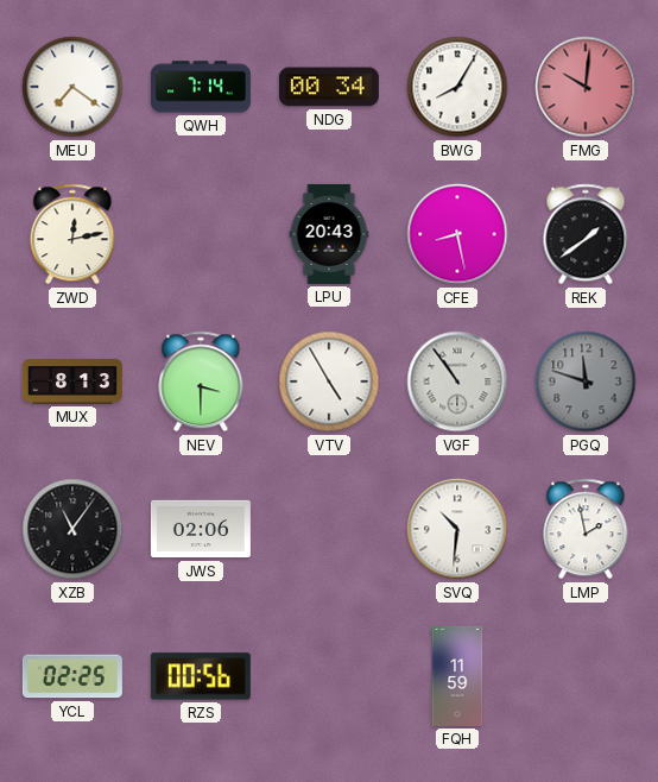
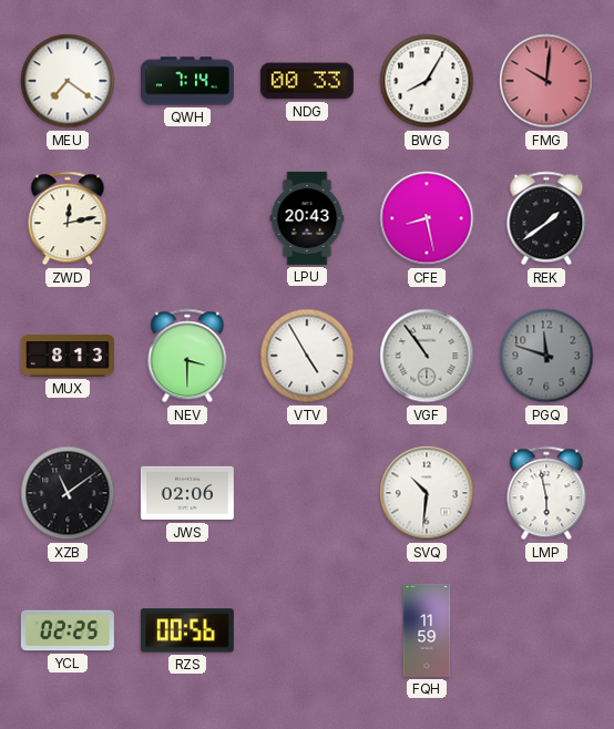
NDG: 00:34 -> 00:33 (307, 81)
XZB: 11:06 -> 11:09 (68, 493)
LMP: 1:58 -> 5:58 (546, 493)
